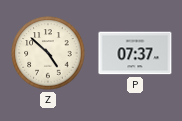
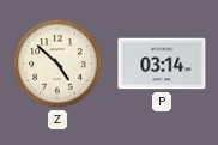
P: 07:37 -> 03:14 (162, 64)
